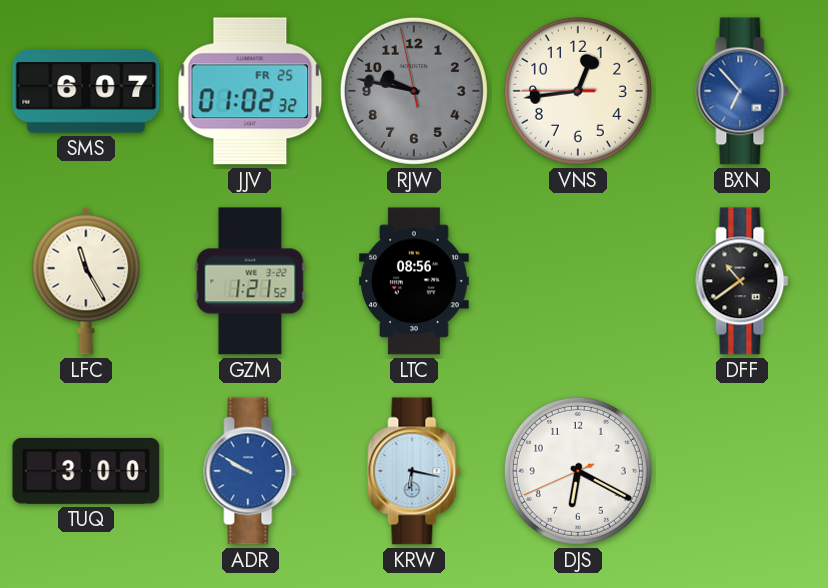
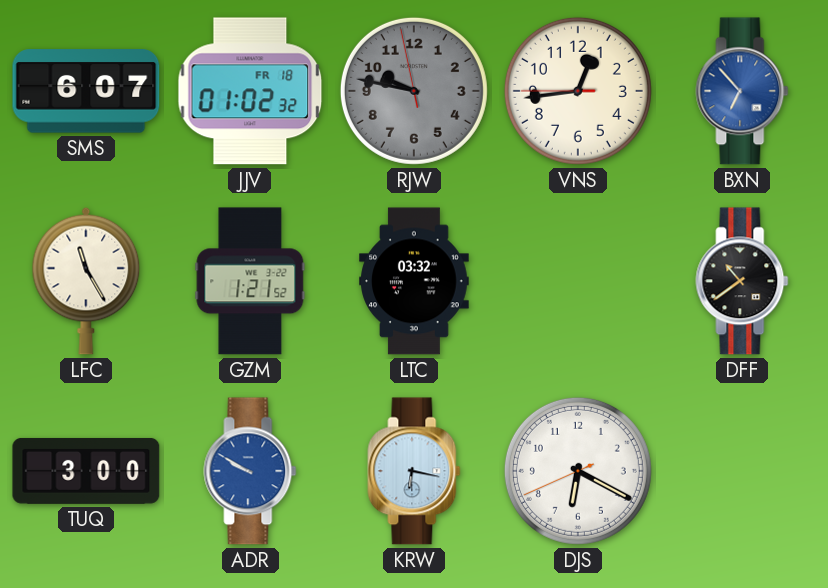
JJV date: FR 25 -> FR 18 (250, 91)
LTC: 08:56 -> 03:32 (414, 281)
